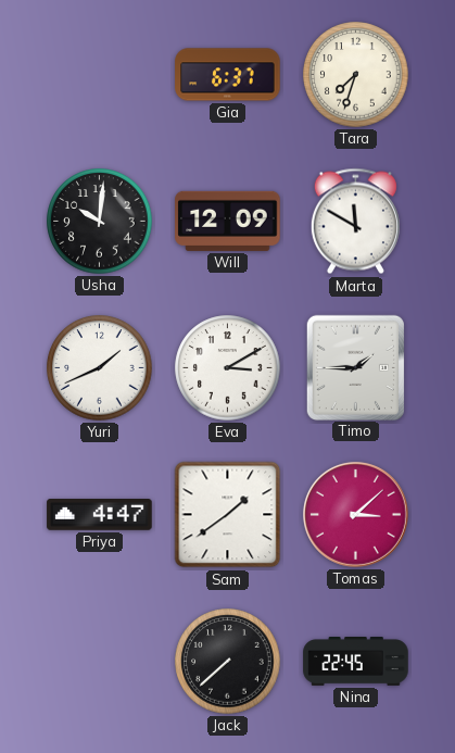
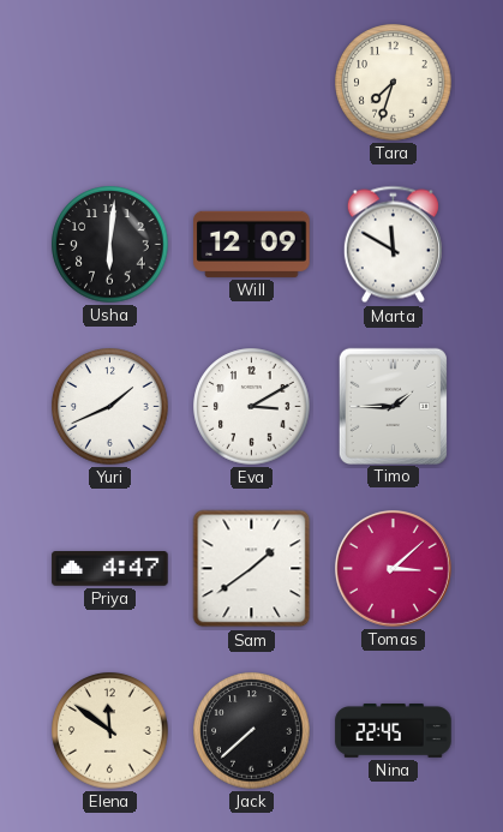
Gia: 6:37 -> none (228, 75)
Usha: 10:01 -> 6:01 (110, 245)
Elena: none -> 11:51 (110, 731)
